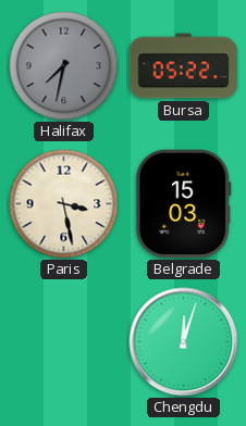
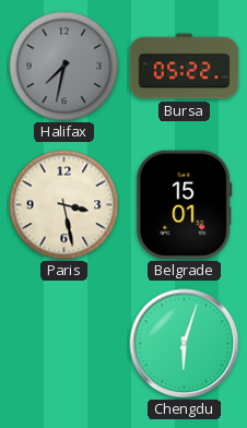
Belgrade: 15:03 -> 15:01 (185, 205)
Chengdu: 12:03 -> 6:03 (185, 344)
